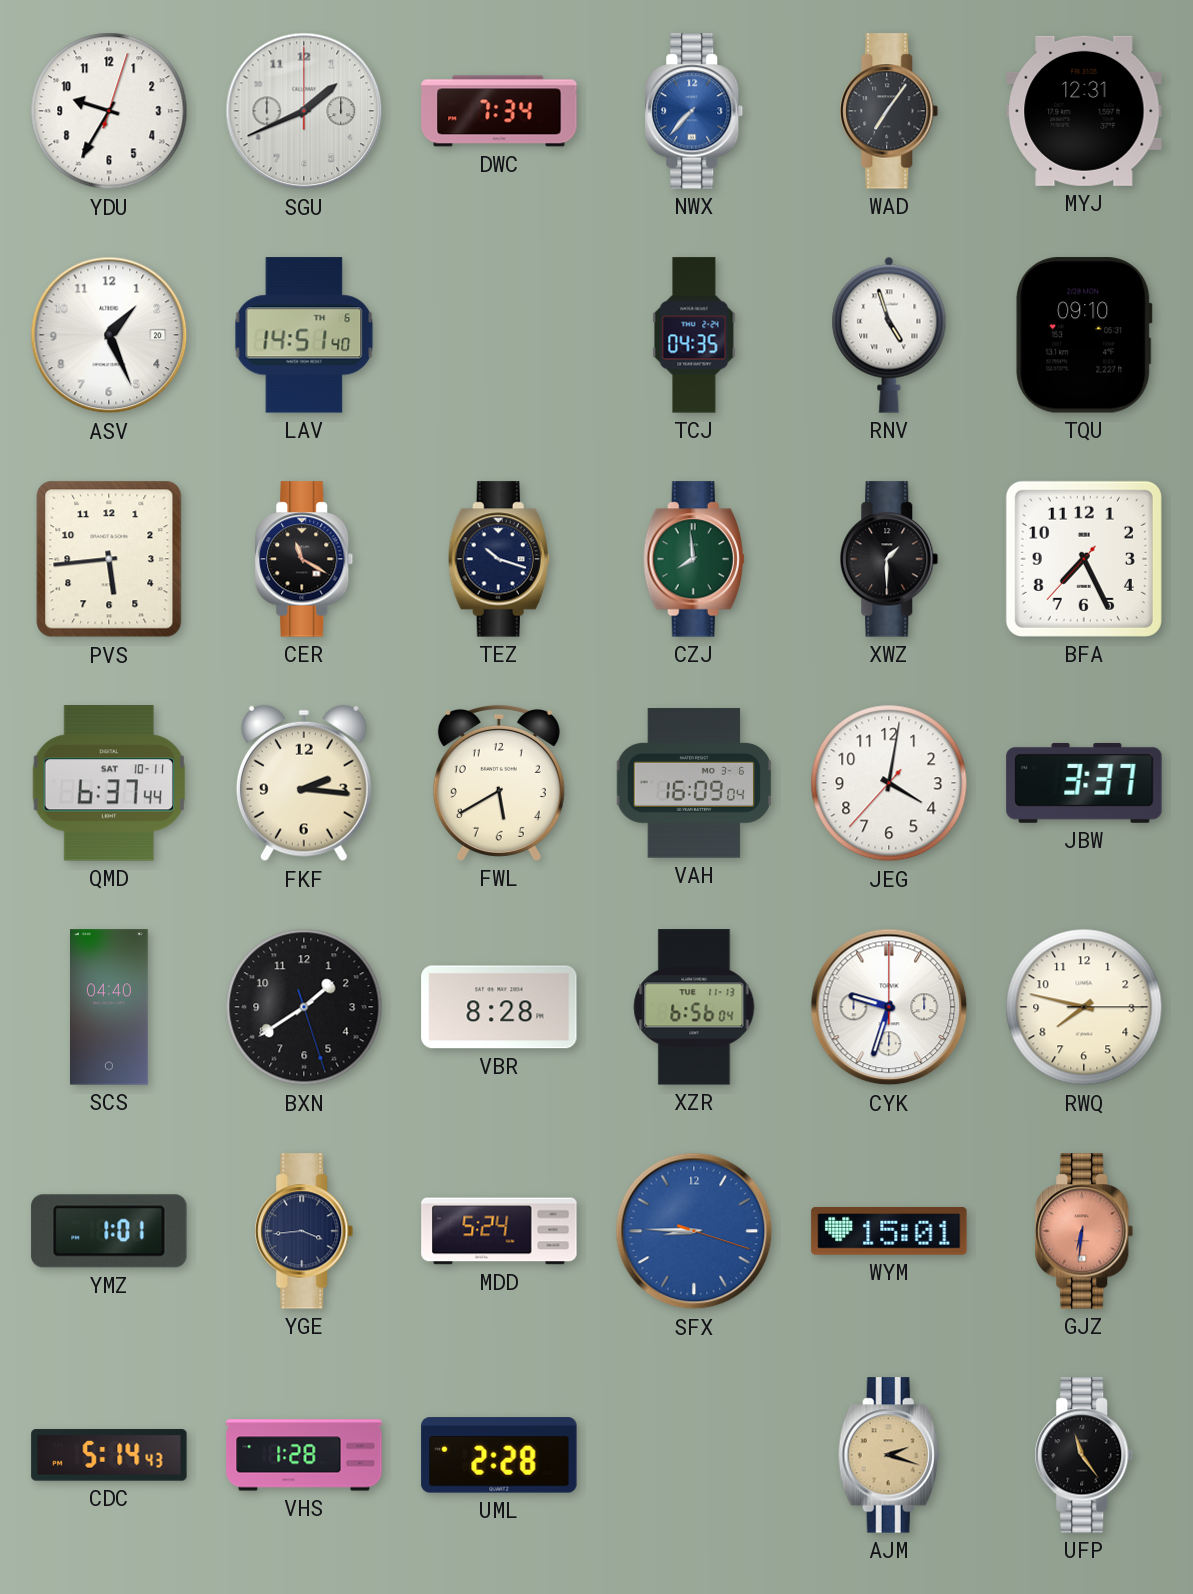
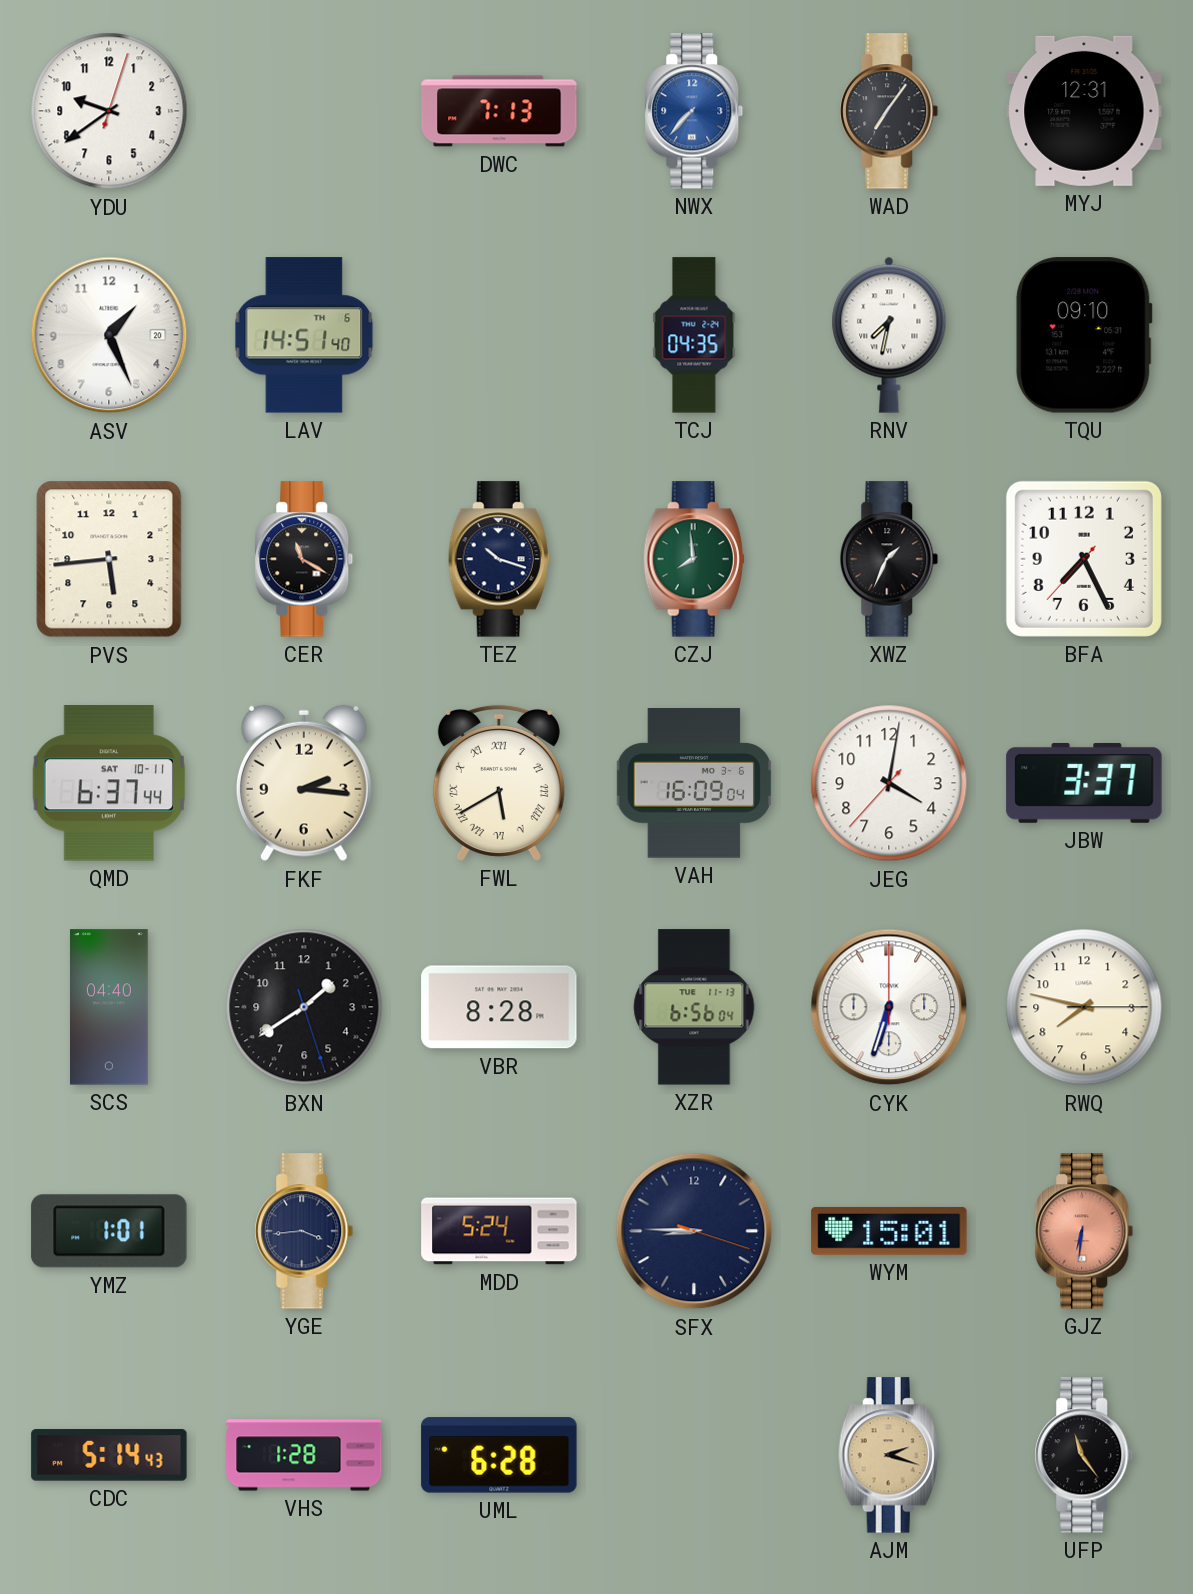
YDU: 9:35 -> 9:39 (109, 111)
SGU: 1:41 -> none (304, 111)
DWC: 7:34 -> 7:13 (499, 111)
RNV: 4:57 -> 7:32 (889, 335)
XWZ: 1:30 -> 1:34 (889, 559)
FWL numerals: Arabic -> Roman (499, 783)
CYK: 9:33 -> 6:33 (889, 1007)
SFX dial: blue -> navy (694, 1231)
UML: 2:28 -> 6:28 (499, 1455)
